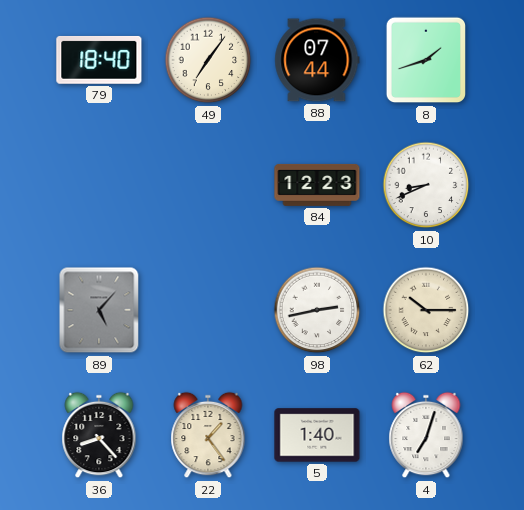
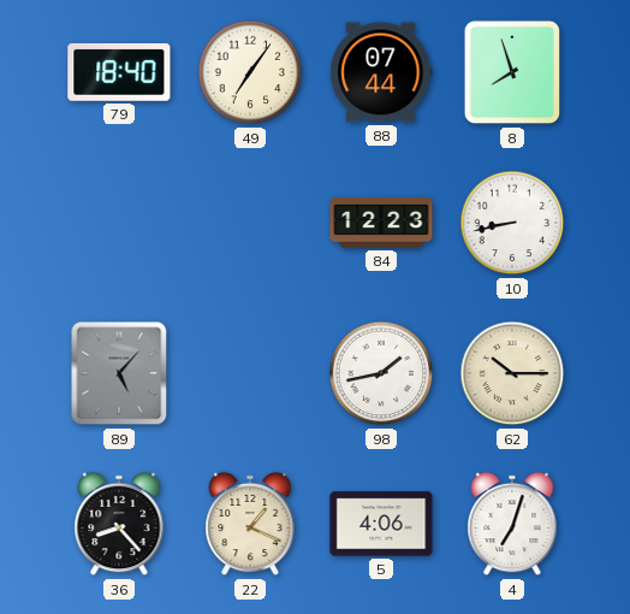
8: 1:42 -> 7:57 (512, 72)
10: 8:41 -> 8:43 (512, 223)
98: 2:43 -> 1:43 (381, 373)
22: 1:24 -> 1:19 (250, 524)
5: 1:40 -> 4:06 (381, 524)
